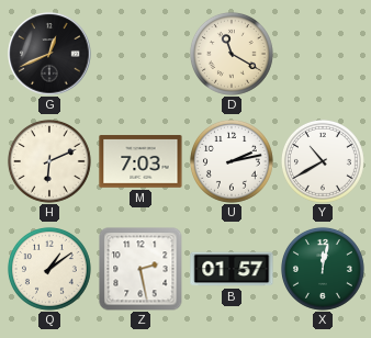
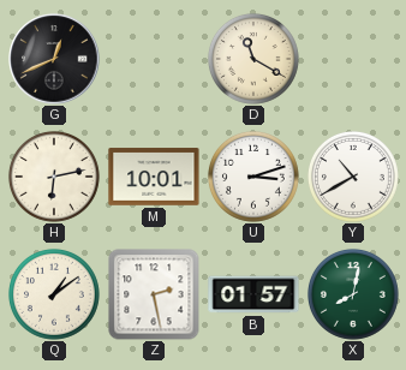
H: 6:11 -> 6:13 (54, 177)
M: 7:03 -> 10:01 (154, 177)
U: 2:13 -> 3:12 (253, 177)
X: 12:02 -> 8:02 (353, 294)
